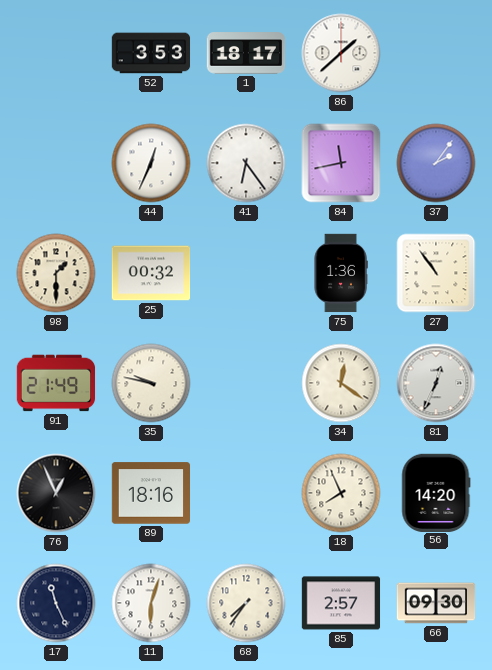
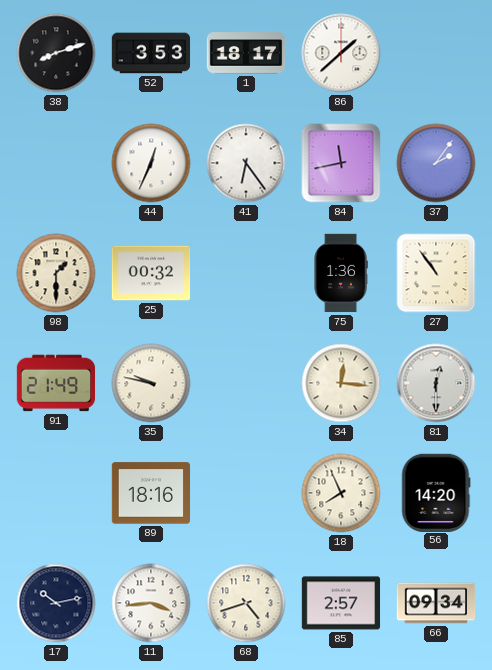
38: none -> 8:12 (56, 53)
34: 12:21 -> 12:16 (341, 383)
81: 12:34 -> 12:30 (436, 383)
76: 12:56 -> none (56, 493)
17: 11:26 -> 10:13 (56, 603)
11: 6:03 -> 3:44 (151, 603)
68: 7:36 -> 4:42 (246, 603)
66: 09:30 -> 09:34 (436, 603)
